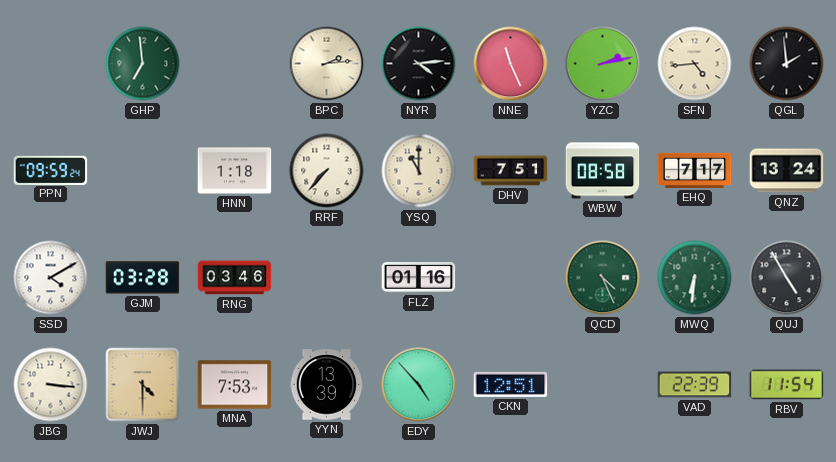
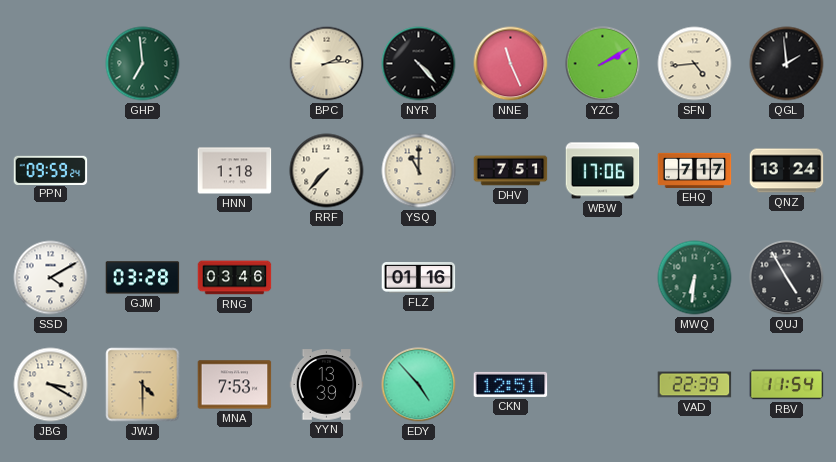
NYR: 4:14 -> 4:23 (419, 64)
YZC: 2:13 -> 2:10 (603, 64)
WBW: 08:58 -> 17:06 (603, 171)
QCD: 4:26 -> none (603, 278)
JBG: 3:16 -> 3:20 (51, 385)
